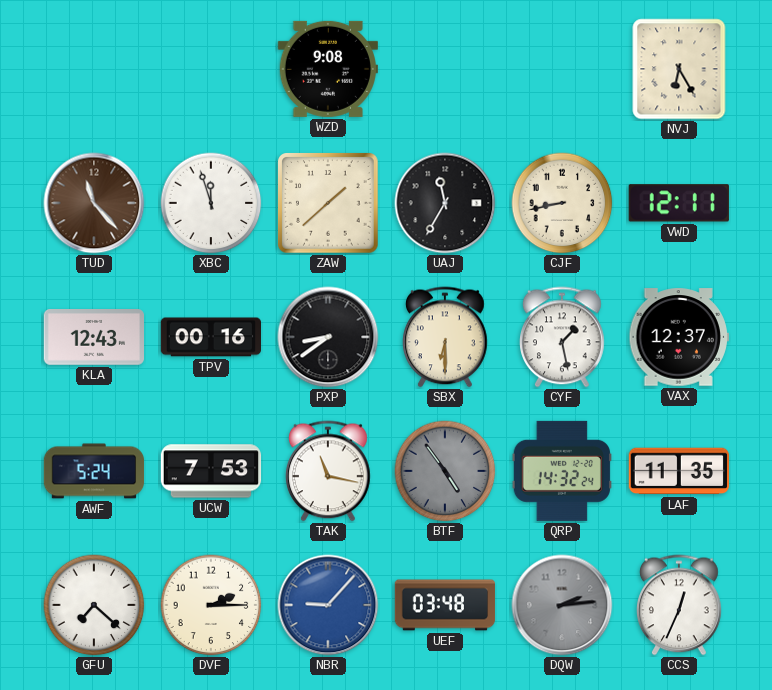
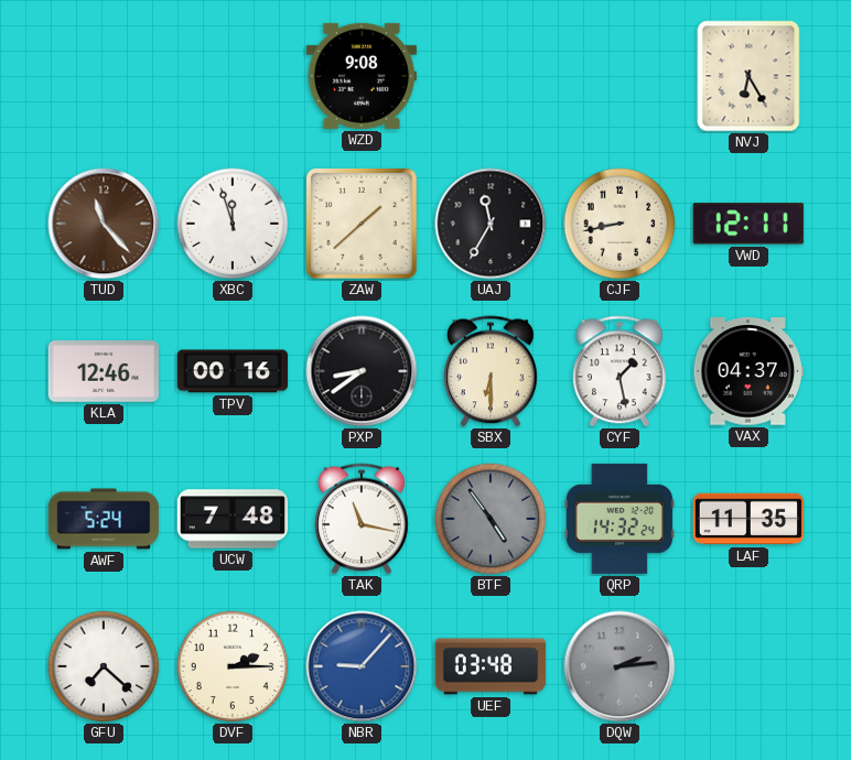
KLA: 12:43 -> 12:46 (103, 372)
VAX: 12:37 -> 04:37 (747, 371)
UCW: 7:53 -> 7:48 (233, 519)
CCS: 12:34 -> none (680, 605)
